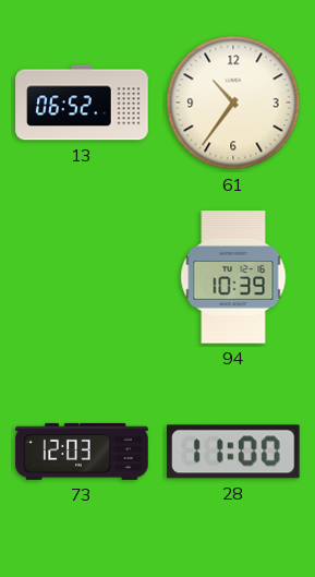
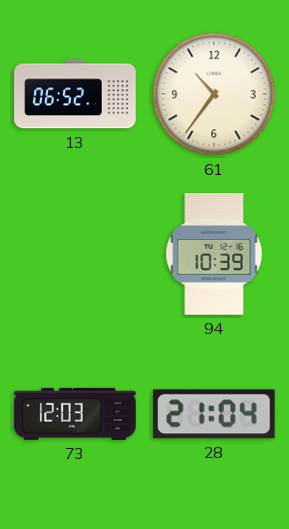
28: 11:00 -> 21:04 (214, 414)
